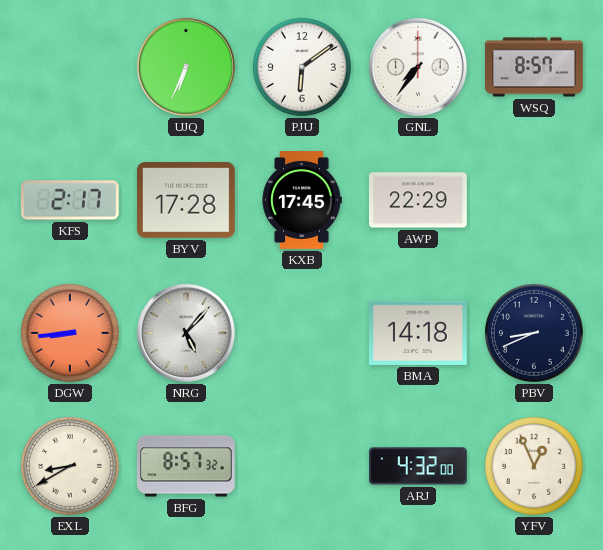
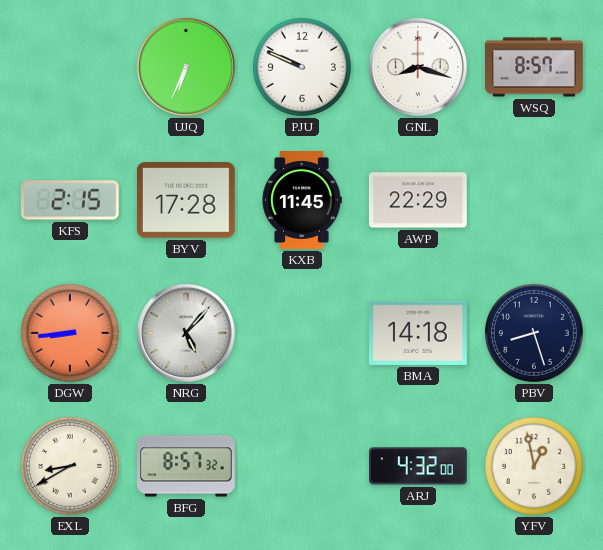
PJU: 6:09 -> 9:49 (302, 67)
GNL: 7:36 -> 8:18 (418, 67)
KFS: 2:17 -> 2:15 (70, 200)
KXB: 17:45 -> 11:45 (302, 201)
PBV: 8:41 -> 8:27 (534, 333)
YFV: 12:56 -> 12:58 (534, 466)
